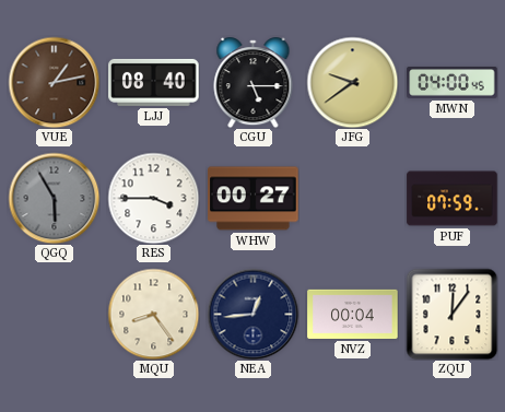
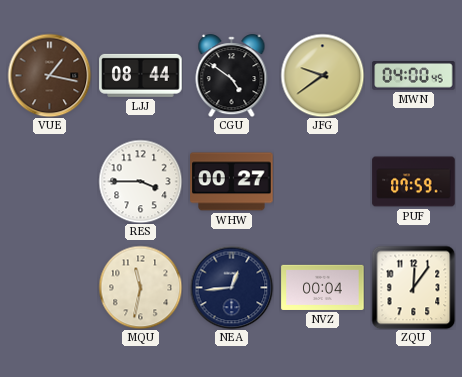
VUE: 1:13 -> 1:17 (49, 75)
LJJ: 08:40 -> 08:44 (141, 75)
CGU: 5:15 -> 4:51 (232, 76)
QGQ: 5:55 -> none (54, 198)
MQU: 8:24 -> 11:32 (140, 287)
